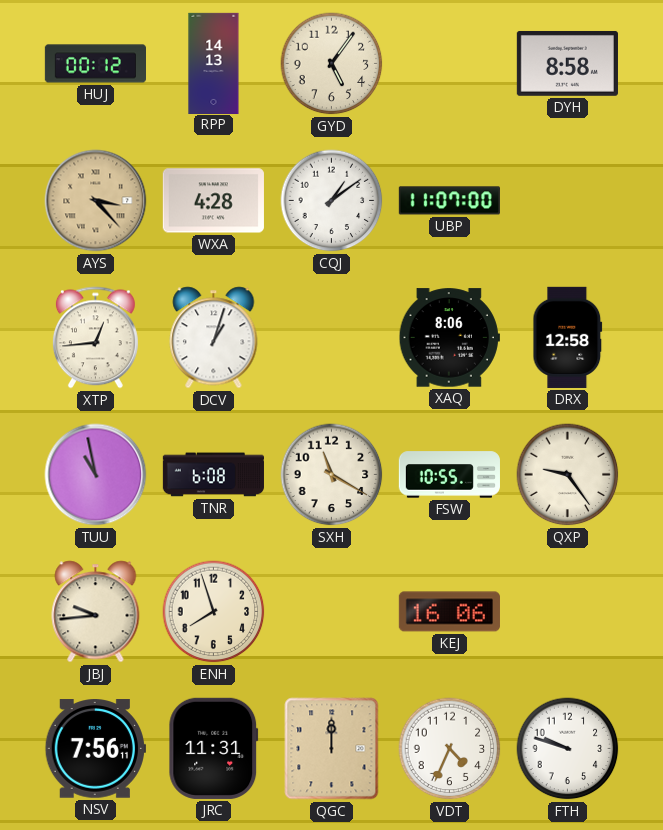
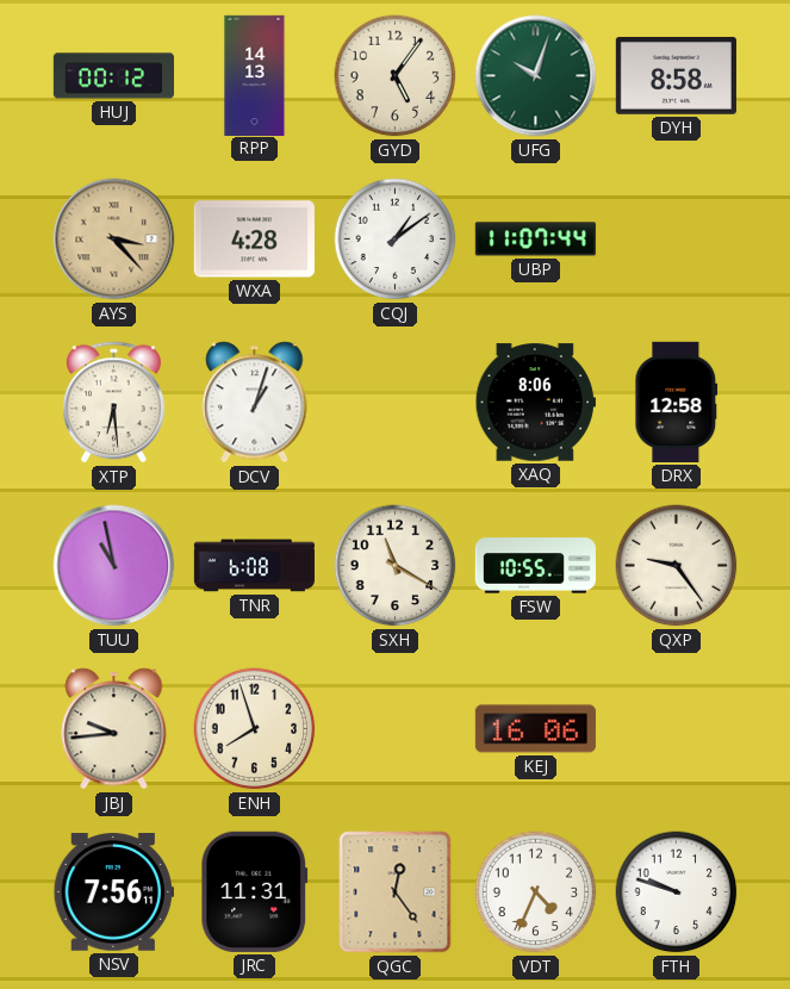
UFG: none -> 10:03 (536, 76)
UBP: 11:07:00 -> 11:07:44 (535, 240)
XTP: 12:44 -> 6:29 (113, 403)
QGC: 12:00 -> 12:24 (396, 892)
